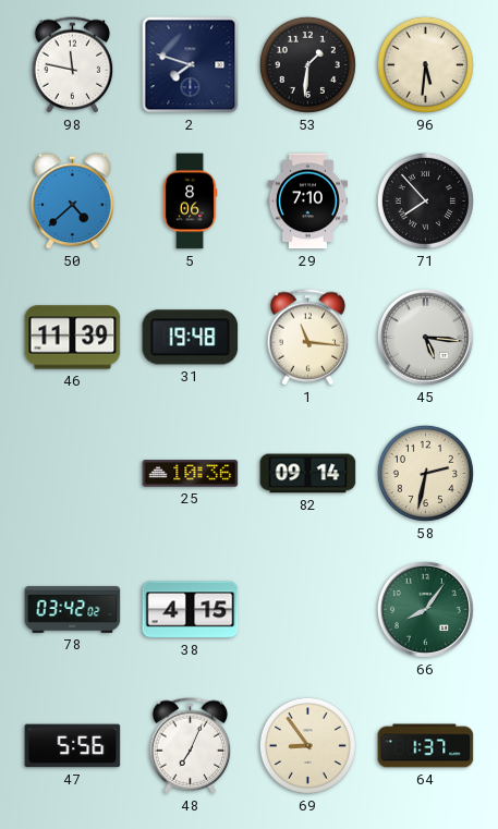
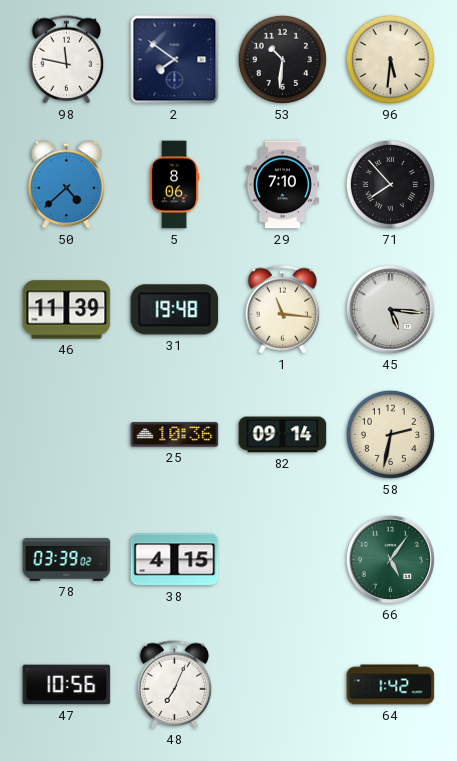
2: 7:48 -> 7:51 (175, 60)
53: 1:31 -> 10:31 (282, 59)
78: 03:42 -> 03:39 (67, 559)
66: 8:06 -> 5:06 (390, 559)
47: 5:56 -> 10:56 (67, 685)
69: 8:54 -> none (307, 745)
64: 1:37 -> 1:42 (391, 685)
